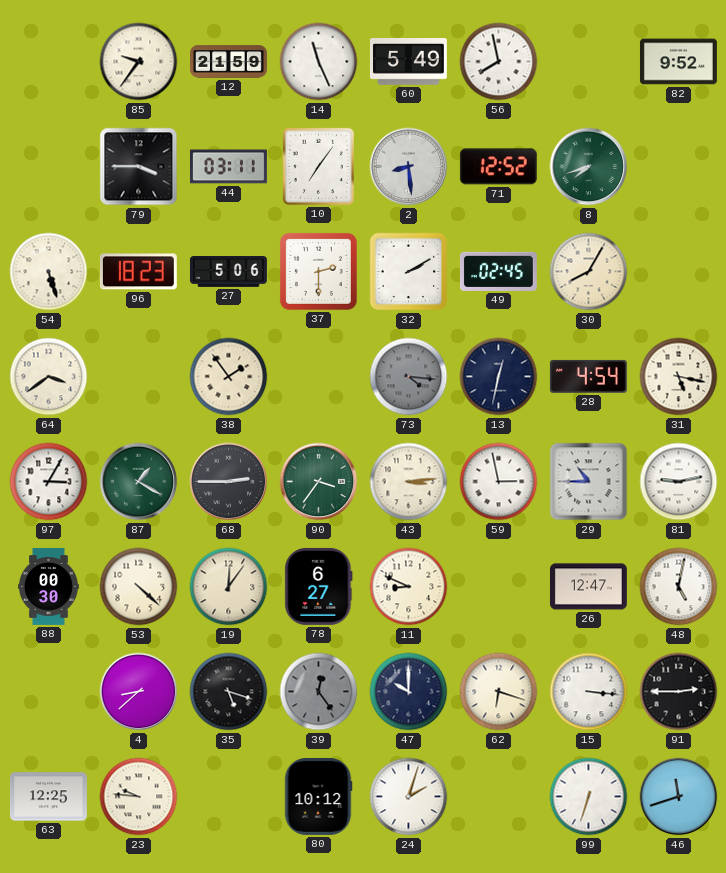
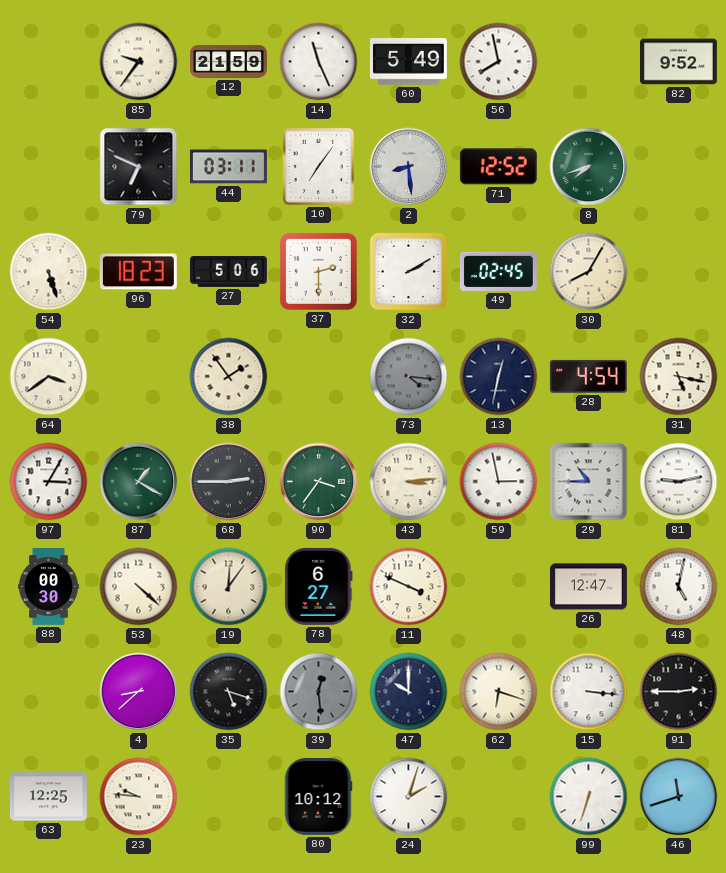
79: 3:45 -> 6:49 (139, 167)
11: 8:49 -> 3:49 (409, 587)
39: 12:24 -> 12:29 (319, 692)
